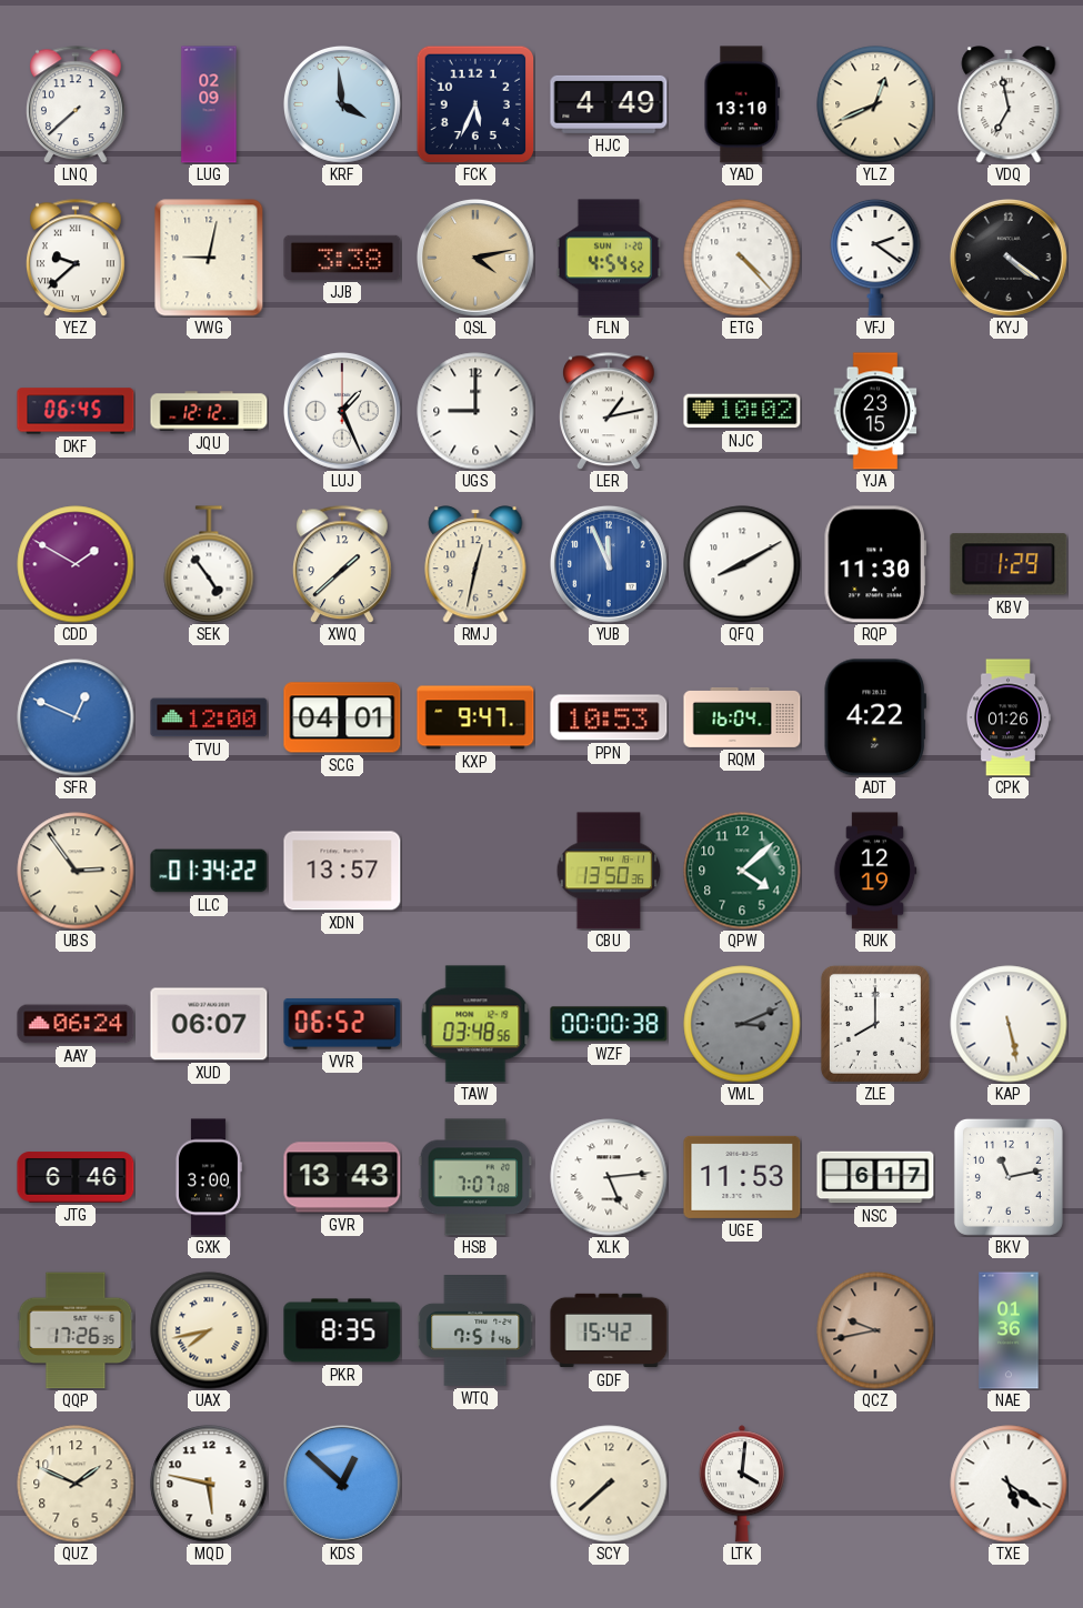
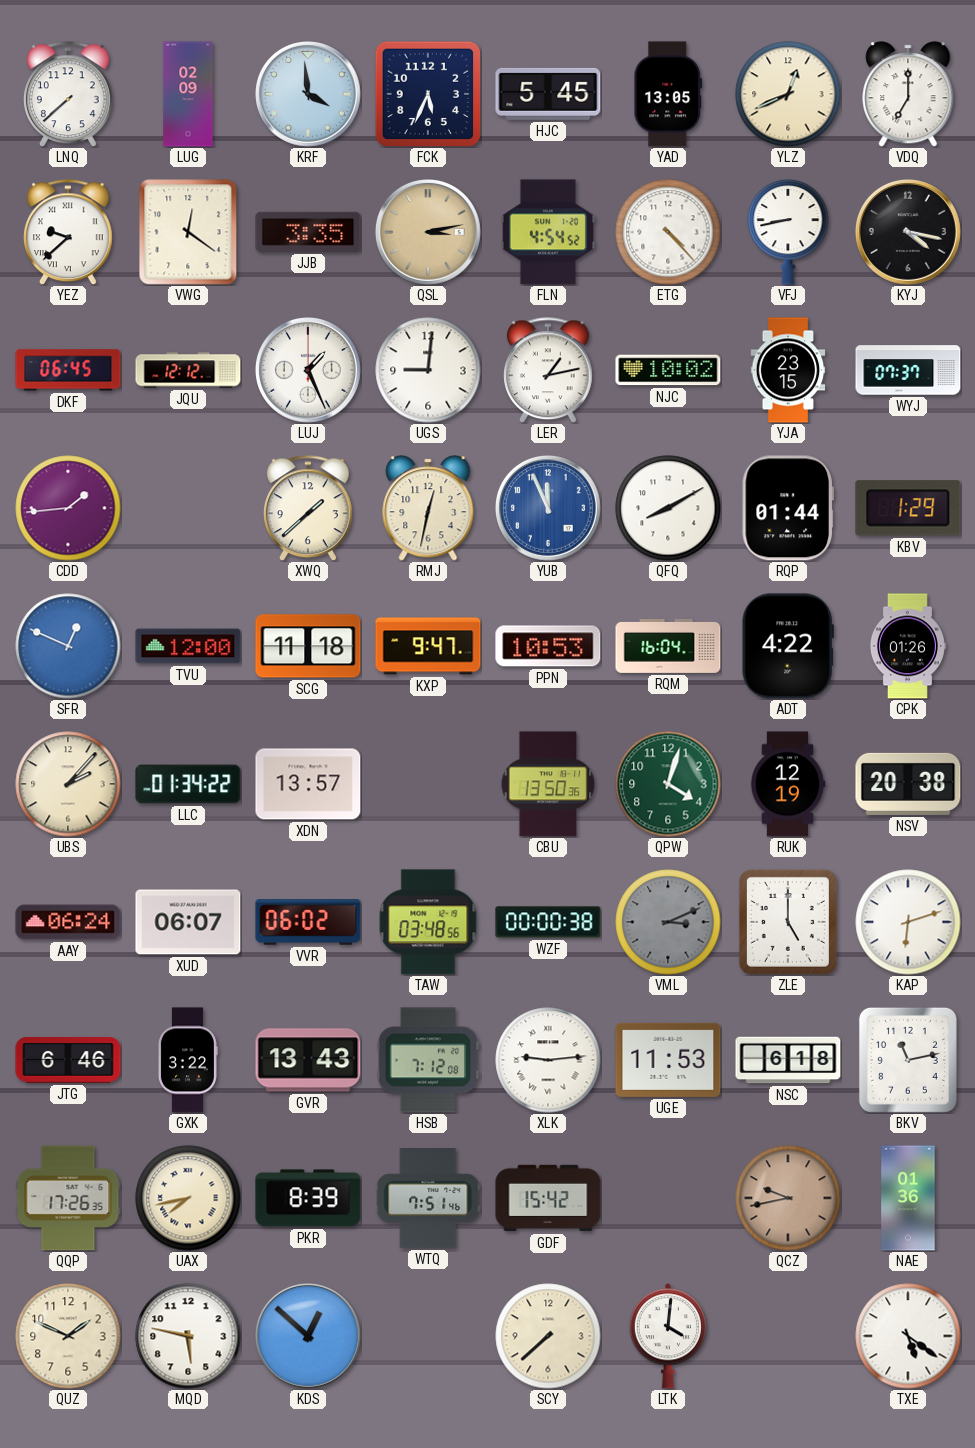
HJC: 4:49 -> 5:45 (548, 94)
YAD: 13:10 -> 13:05 (668, 94)
VDQ: 6:58 -> 7:00 (908, 94)
VWG: 9:02 -> 12:21 (188, 232)
JJB: 3:38 -> 3:35 (308, 232)
QSL: 4:13 -> 3:13 (429, 233)
VFJ: 2:21 -> 8:43 (788, 232)
KYJ: 4:21 -> 4:17 (909, 233)
UGS: 9:00 -> 9:01 (428, 370)
WYJ: none -> 07:37 (908, 370)
CDD: 1:50 -> 1:44 (68, 508)
SEK: 4:54 -> none (209, 564)
RQP: 11:30 -> 01:44 (788, 508)
SCG: 04:01 -> 11:18 (308, 646)
UBS: 2:54 -> 2:07 (68, 784)
QPW: 4:08 -> 4:03 (668, 784)
NSV: none -> 20:38 (908, 784)
VVR: 06:52 -> 06:02 (308, 922)
ZLE: 8:00 -> 5:00 (788, 922)
KAP: 5:28 -> 6:12 (908, 922)
GXK: 3:00 -> 3:22 (187, 1060)
HSB: 7:07 -> 7:12 (428, 1060)
XLK: 5:14 -> 9:14 (548, 1060)
NSC: 6:17 -> 6:18 (788, 1060)
PKR: 8:35 -> 8:39 (308, 1198)
